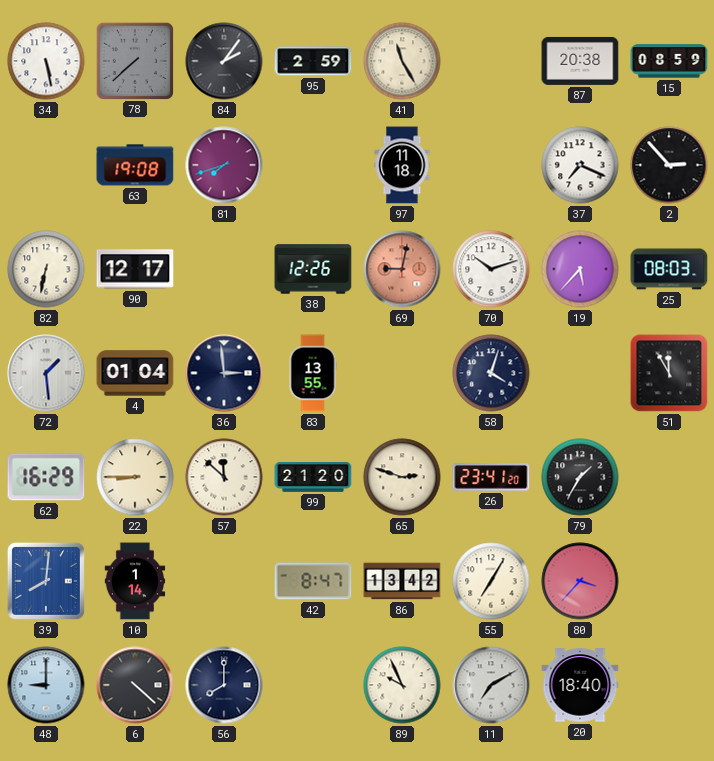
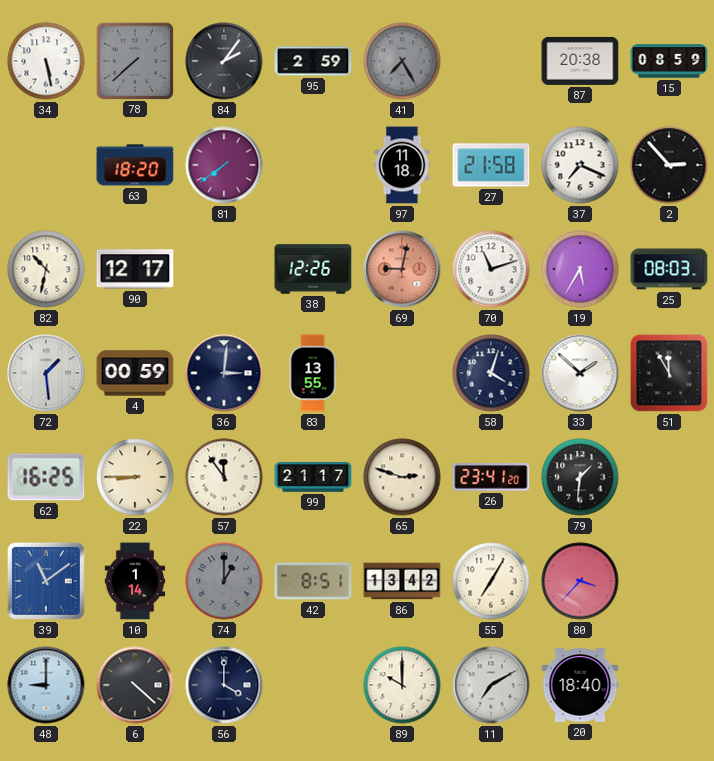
41: 11:25 -> 7:25 (402, 61)
41 dial: cream -> grey (402, 61)
63: 19:08 -> 18:20 (135, 165)
81: 7:42 -> 7:39 (224, 165)
27: none -> 21:58 (491, 165)
82: 6:32 -> 10:32 (46, 269)
70: 10:12 -> 11:12 (491, 269)
19: 5:37 -> 5:35 (580, 269)
4: 01:04 -> 00:59 (135, 373)
36: 2:59 -> 3:01 (224, 373)
33: none -> 1:52 (580, 373)
62: 16:29 -> 16:25 (46, 477)
57: 11:52 -> 11:54 (224, 477)
99: 21:20 -> 21:17 (313, 477)
79: 1:35 -> 1:31 (580, 477)
39: 8:01 -> 11:09 (46, 581)
74: none -> 1:00 (224, 581)
42: 8:47 -> 8:51 (313, 581)
56: 8:00 -> 4:00 (224, 685)
89: 9:56 -> 10:00 (402, 685)
